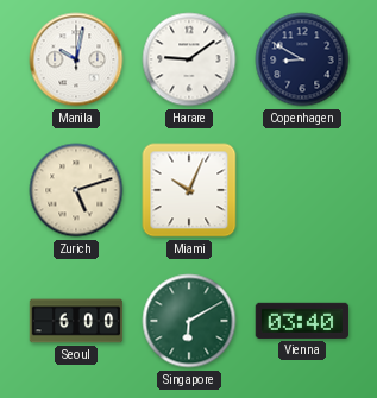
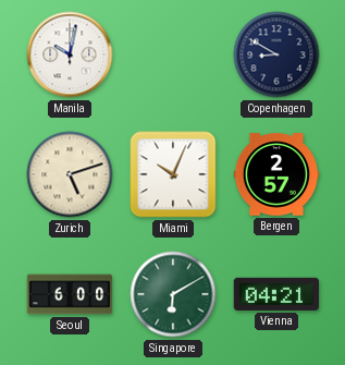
Harare: 9:09 -> none (189, 59)
Bergen: none -> 2:57 (276, 174)
Vienna: 03:40 -> 04:21 (276, 294)
